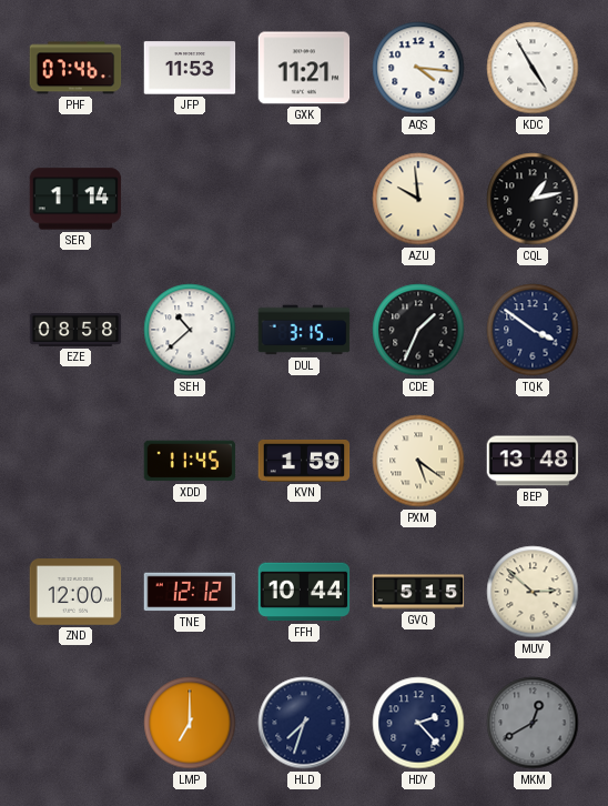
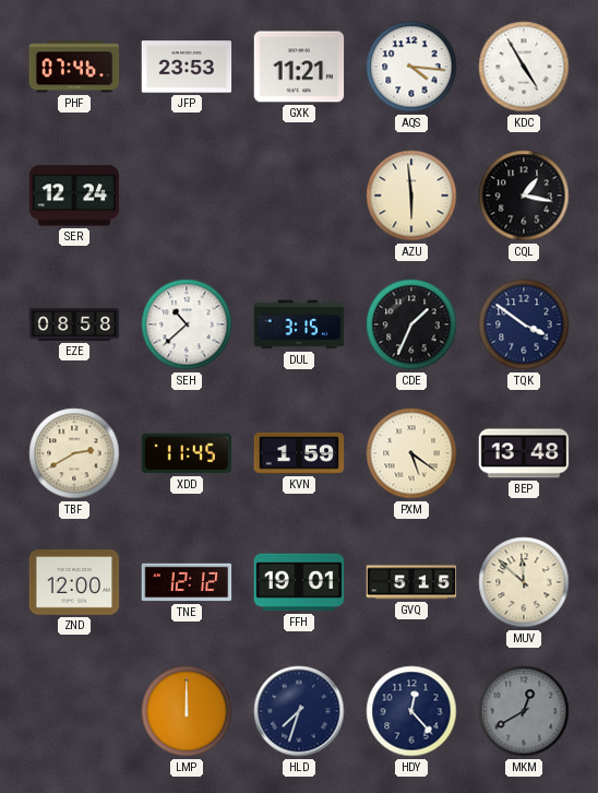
JFP: 11:53 -> 23:53 (187, 67)
SER: 1:14 -> 12:24 (74, 196)
AZU: 9:59 -> 5:59 (411, 196)
CQL: 1:13 -> 1:17 (524, 196)
TBF: none -> 2:40 (74, 453)
FFH: 10:44 -> 19:01 (299, 582)
MUV: 2:52 -> 11:52 (524, 582)
LMP: 7:00 -> 12:00 (187, 711)
HDY: 2:23 -> 12:23 (411, 711)
